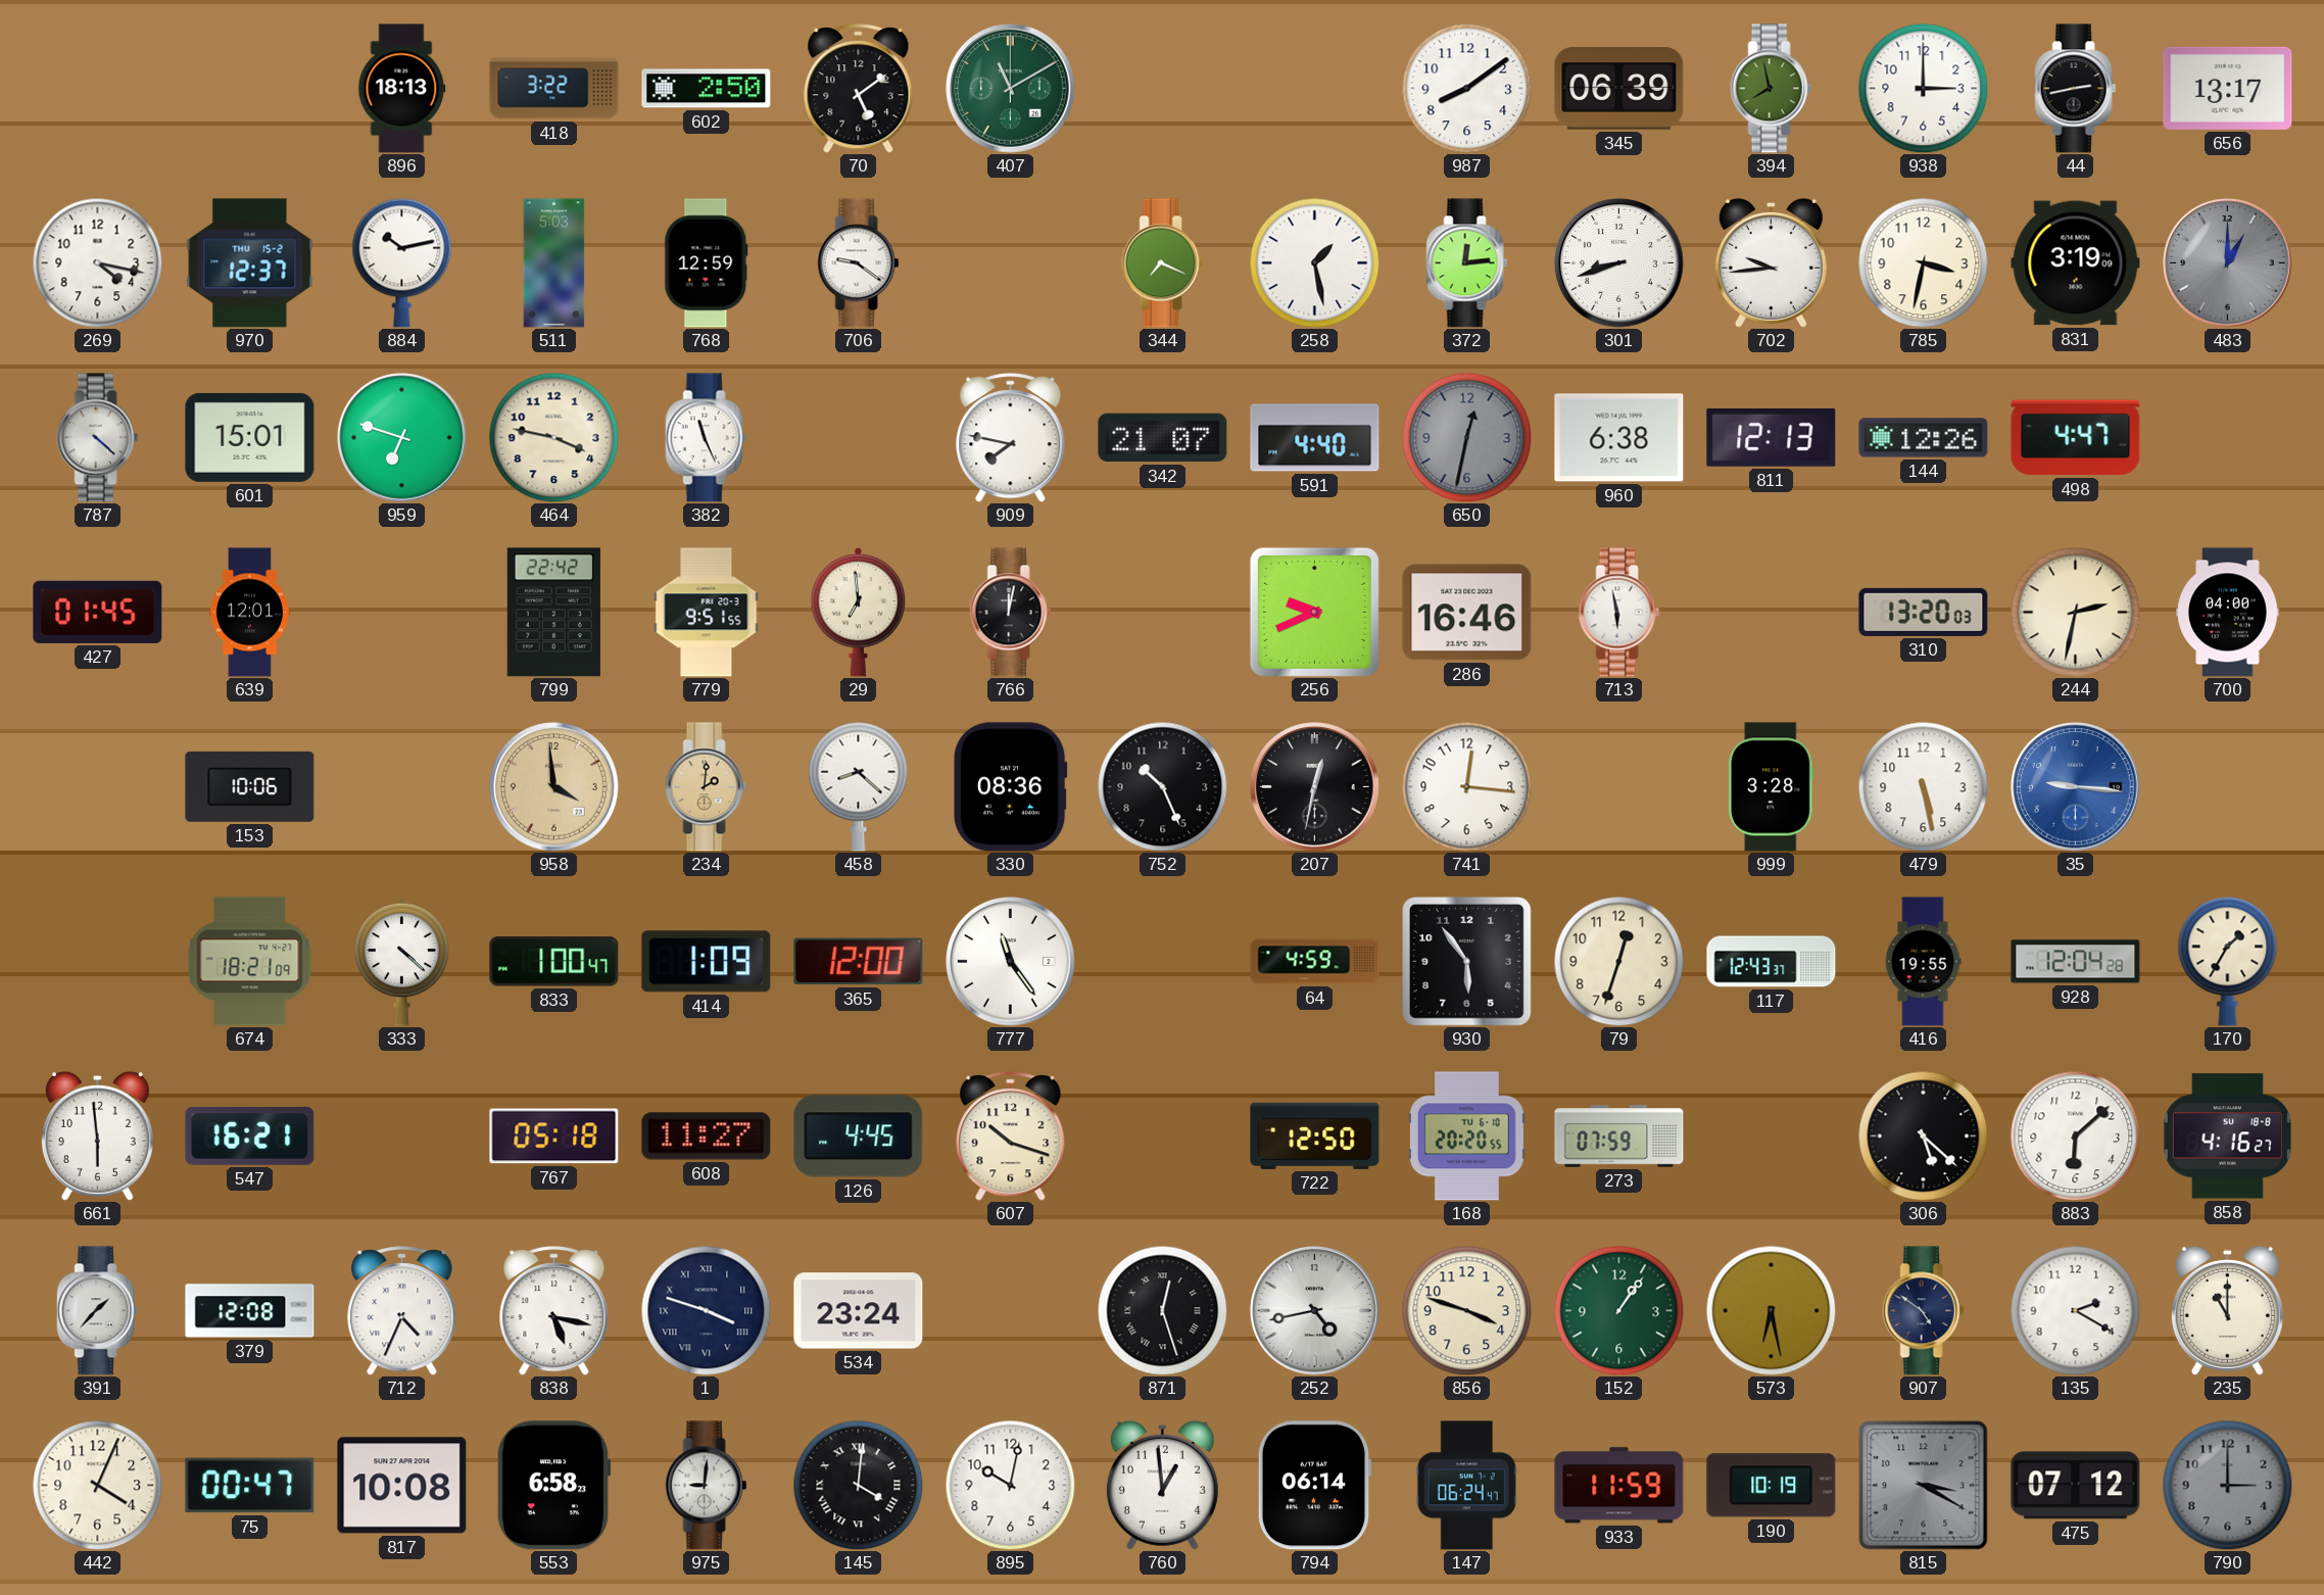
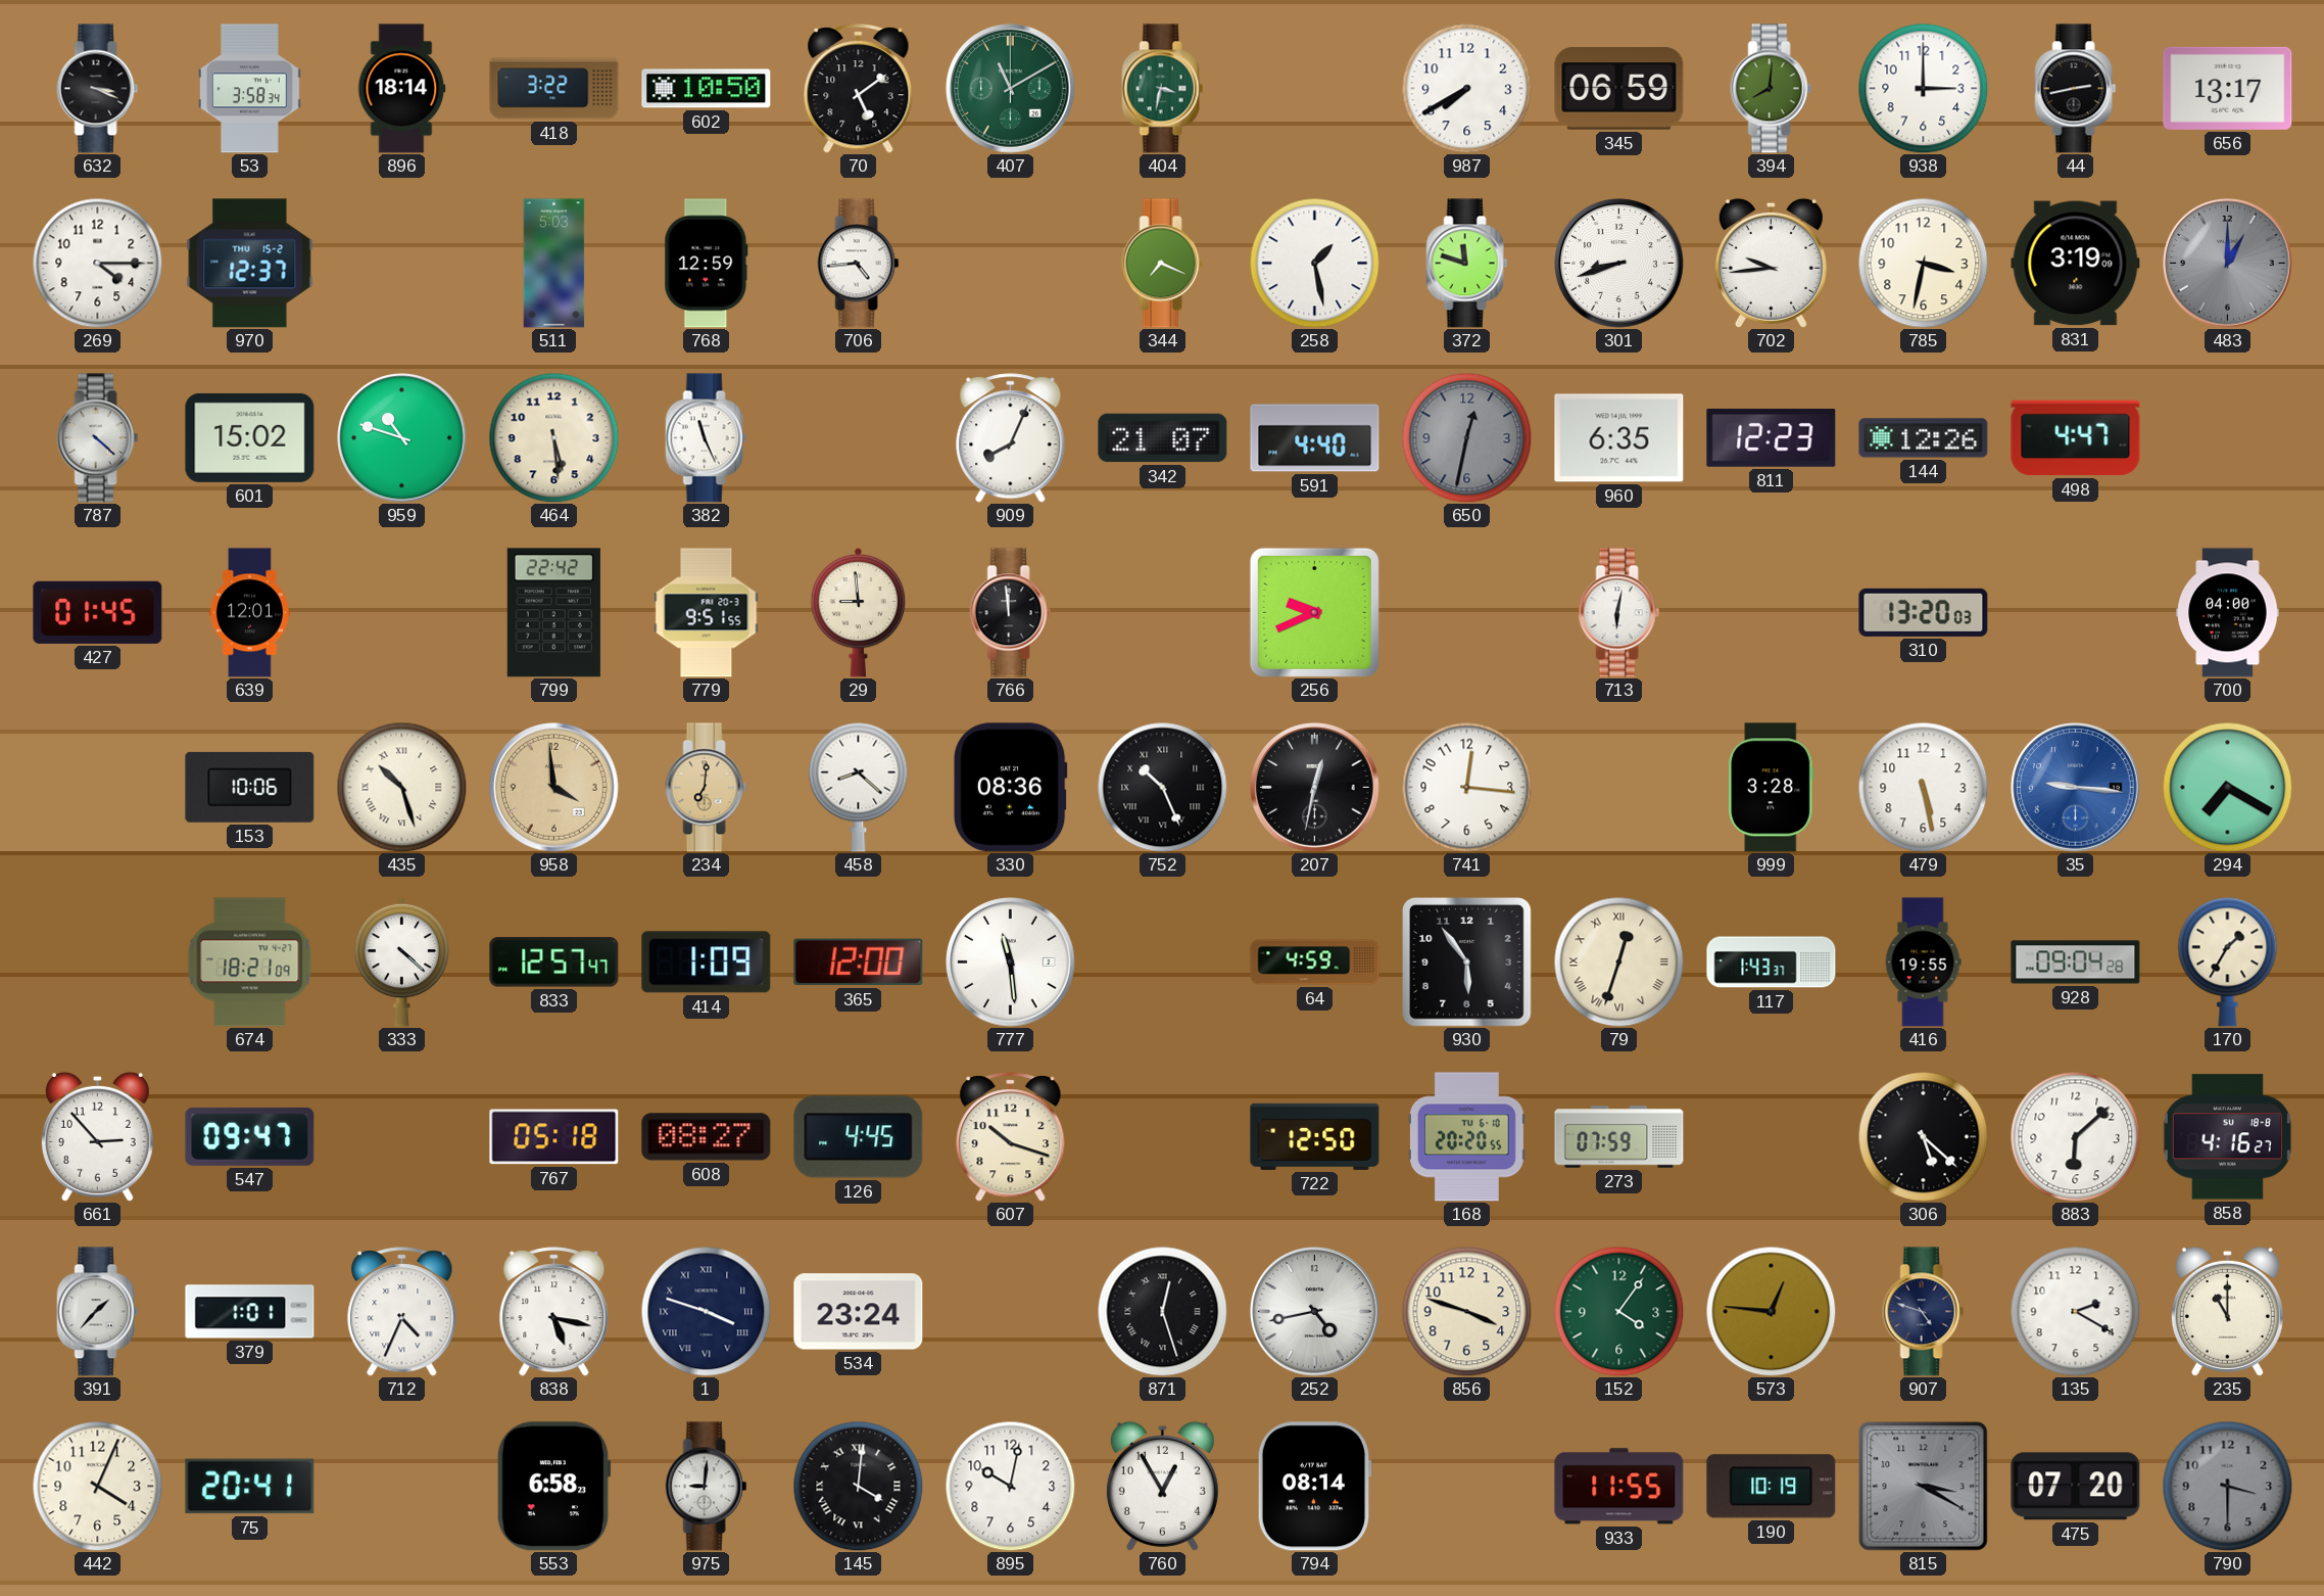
632: none -> 3:19 (98, 89)
53: none -> 3:58 (250, 89)
896: 18:13 -> 18:14 (402, 89)
602: 2:50 -> 10:50 (707, 89)
404: none -> 3:32 (1163, 89)
987: 8:09 -> 7:40 (1466, 88)
345: 06:39 -> 06:59 (1619, 89)
394: 7:58 -> 8:01 (1772, 89)
269: 4:17 -> 4:15 (97, 263)
884: 10:13 -> none (402, 262)
706: 9:21 -> 4:44 (859, 264)
372: 12:14 -> 11:48 (1467, 264)
601: 15:01 -> 15:02 (250, 437)
959: 6:48 -> 10:48 (402, 438)
464: 3:47 -> 5:29 (553, 437)
909: 7:47 -> 8:04 (1011, 438)
960: 6:38 -> 6:35 (1619, 438)
811: 12:13 -> 12:23 (1772, 437)
29: 6:59 -> 8:59 (859, 612)
766: 12:02 -> 11:59 (1011, 613)
286: 16:46 -> none (1467, 613)
713: 5:58 -> 6:02 (1619, 613)
244: 2:32 -> none (2075, 612)
435: none -> 10:27 (401, 787)
234: 2:01 -> 7:01 (707, 788)
752 numerals: Arabic -> Roman (1162, 787)
294: none -> 7:20 (2227, 787)
833: 1:00 -> 12:57 (554, 963)
777: 11:24 -> 11:29 (1011, 963)
79 numerals: Arabic -> Roman (1618, 961)
117: 12:43 -> 1:43 (1772, 963)
928: 12:04 -> 09:04 (2076, 963)
661: 5:59 -> 2:53 (97, 1136)
547: 16:21 -> 09:47 (250, 1136)
608: 11:27 -> 08:27 (707, 1137)
379: 12:08 -> 1:01 (250, 1312)
152: 1:06 -> 4:06 (1618, 1311)
573: 6:28 -> 12:46 (1771, 1311)
907: 4:51 -> 4:48 (1924, 1312)
75: 00:47 -> 20:41 (250, 1487)
817: 10:08 -> none (402, 1486)
760: 12:59 -> 12:55 (1162, 1486)
794: 06:14 -> 08:14 (1314, 1487)
147: 06:24 -> none (1466, 1486)
933: 11:59 -> 11:55 (1619, 1487)
475: 07:12 -> 07:20 (2076, 1487)
790: 3:00 -> 3:30 (2227, 1486)
